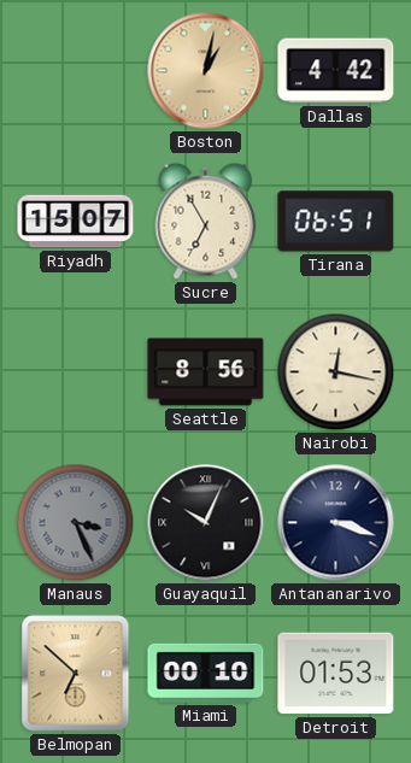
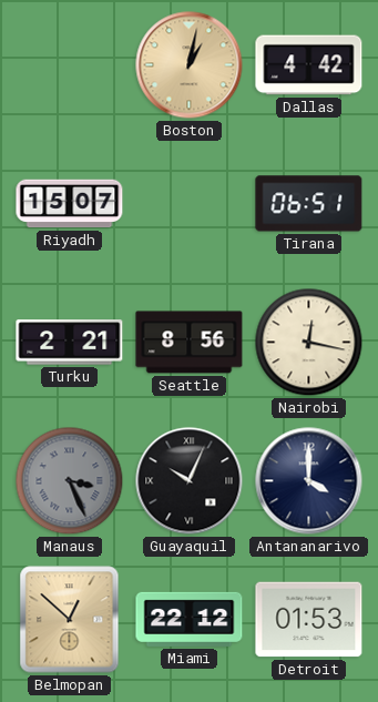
Sucre: 6:55 -> none (206, 221)
Turku: none -> 2:21 (70, 343)
Antananarivo: 3:18 -> 4:00 (309, 481)
Belmopan: 6:52 -> 12:52 (70, 620)
Miami: 00:10 -> 22:12 (190, 619)
